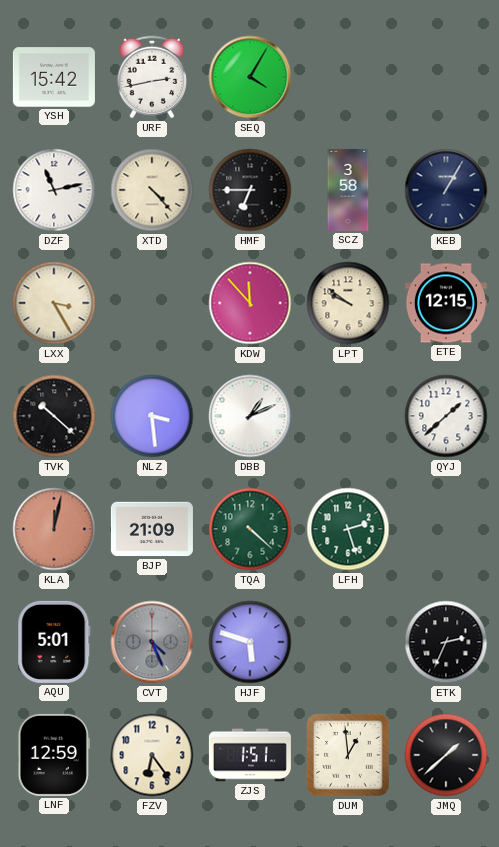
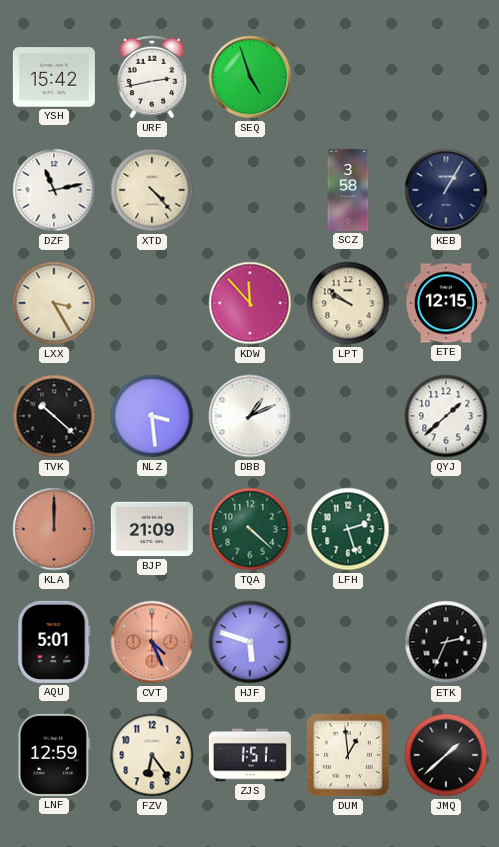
SEQ: 4:05 -> 4:57 (250, 77)
HMF: 6:45 -> none (250, 190)
KLA: 12:02 -> 12:00 (54, 529)
CVT dial: grey -> salmon (152, 642)
